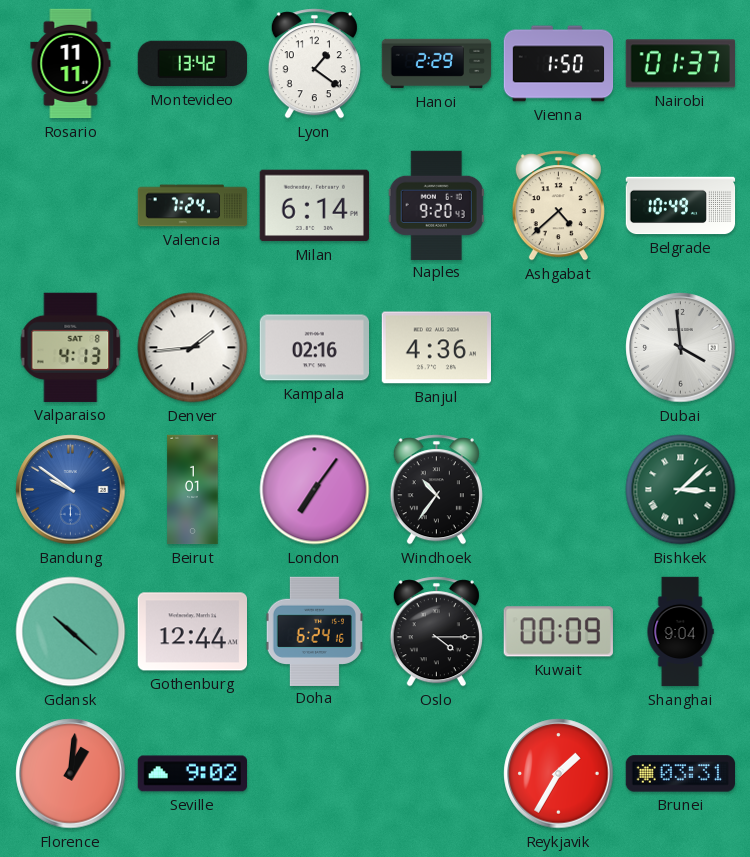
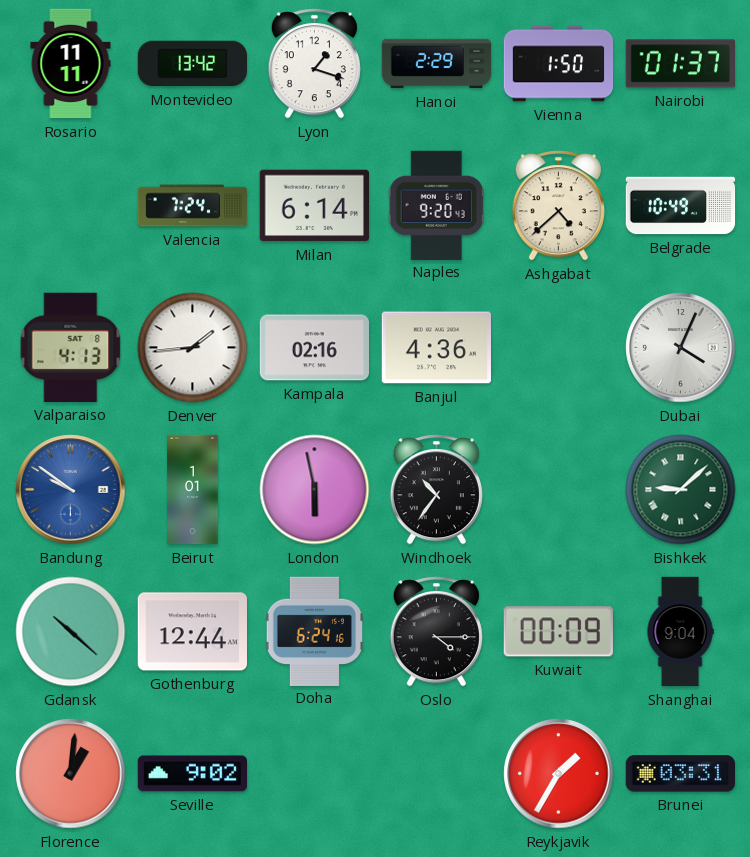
Lyon: 1:21 -> 1:18 (314, 64)
Dubai: 3:59 -> 4:04 (681, 348)
London: 7:06 -> 5:58 (315, 490)
Bishkek: 3:08 -> 9:08 (681, 490)
